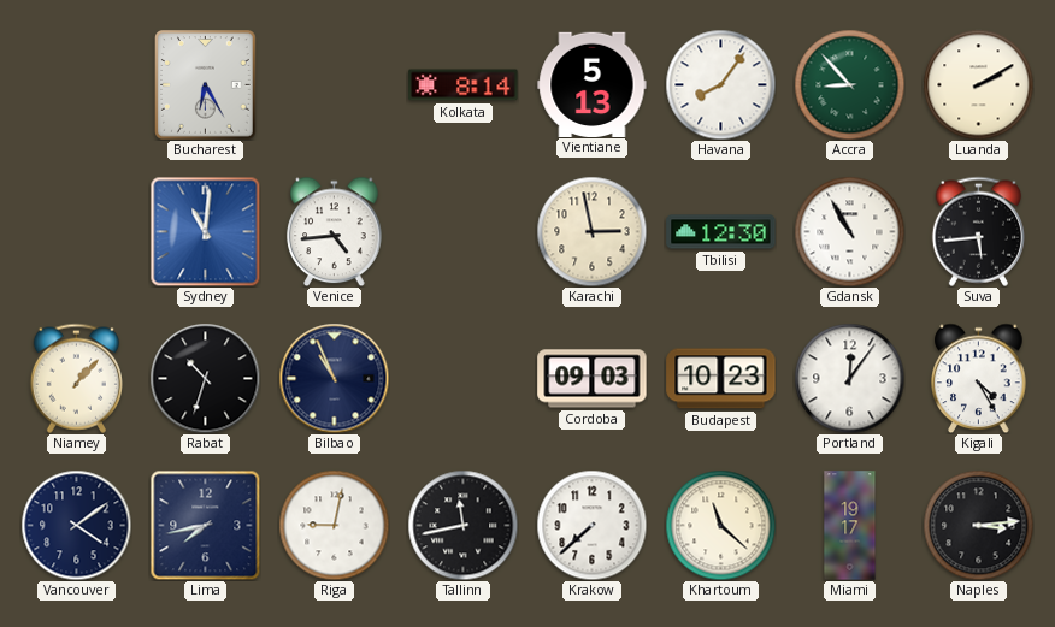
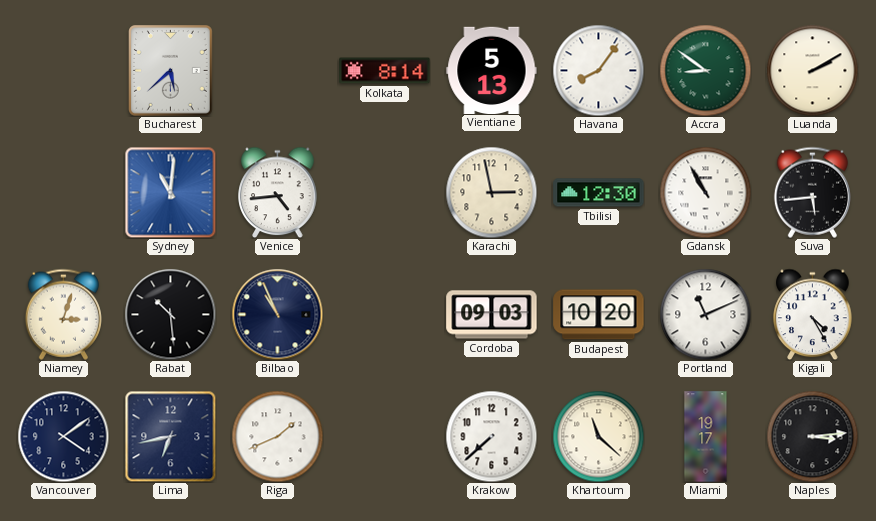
Bucharest: 6:25 -> 5:38 (171, 71)
Accra: 8:53 -> 8:51 (705, 70)
Niamey: 1:07 -> 3:03 (63, 314)
Rabat: 10:33 -> 10:29 (170, 314)
Budapest: 10:23 -> 10:20 (599, 315)
Portland: 12:06 -> 11:11 (705, 314)
Lima: 7:43 -> 6:43 (170, 436)
Riga: 9:02 -> 1:41 (277, 436)
Tallinn: 11:43 -> none (462, 525)
